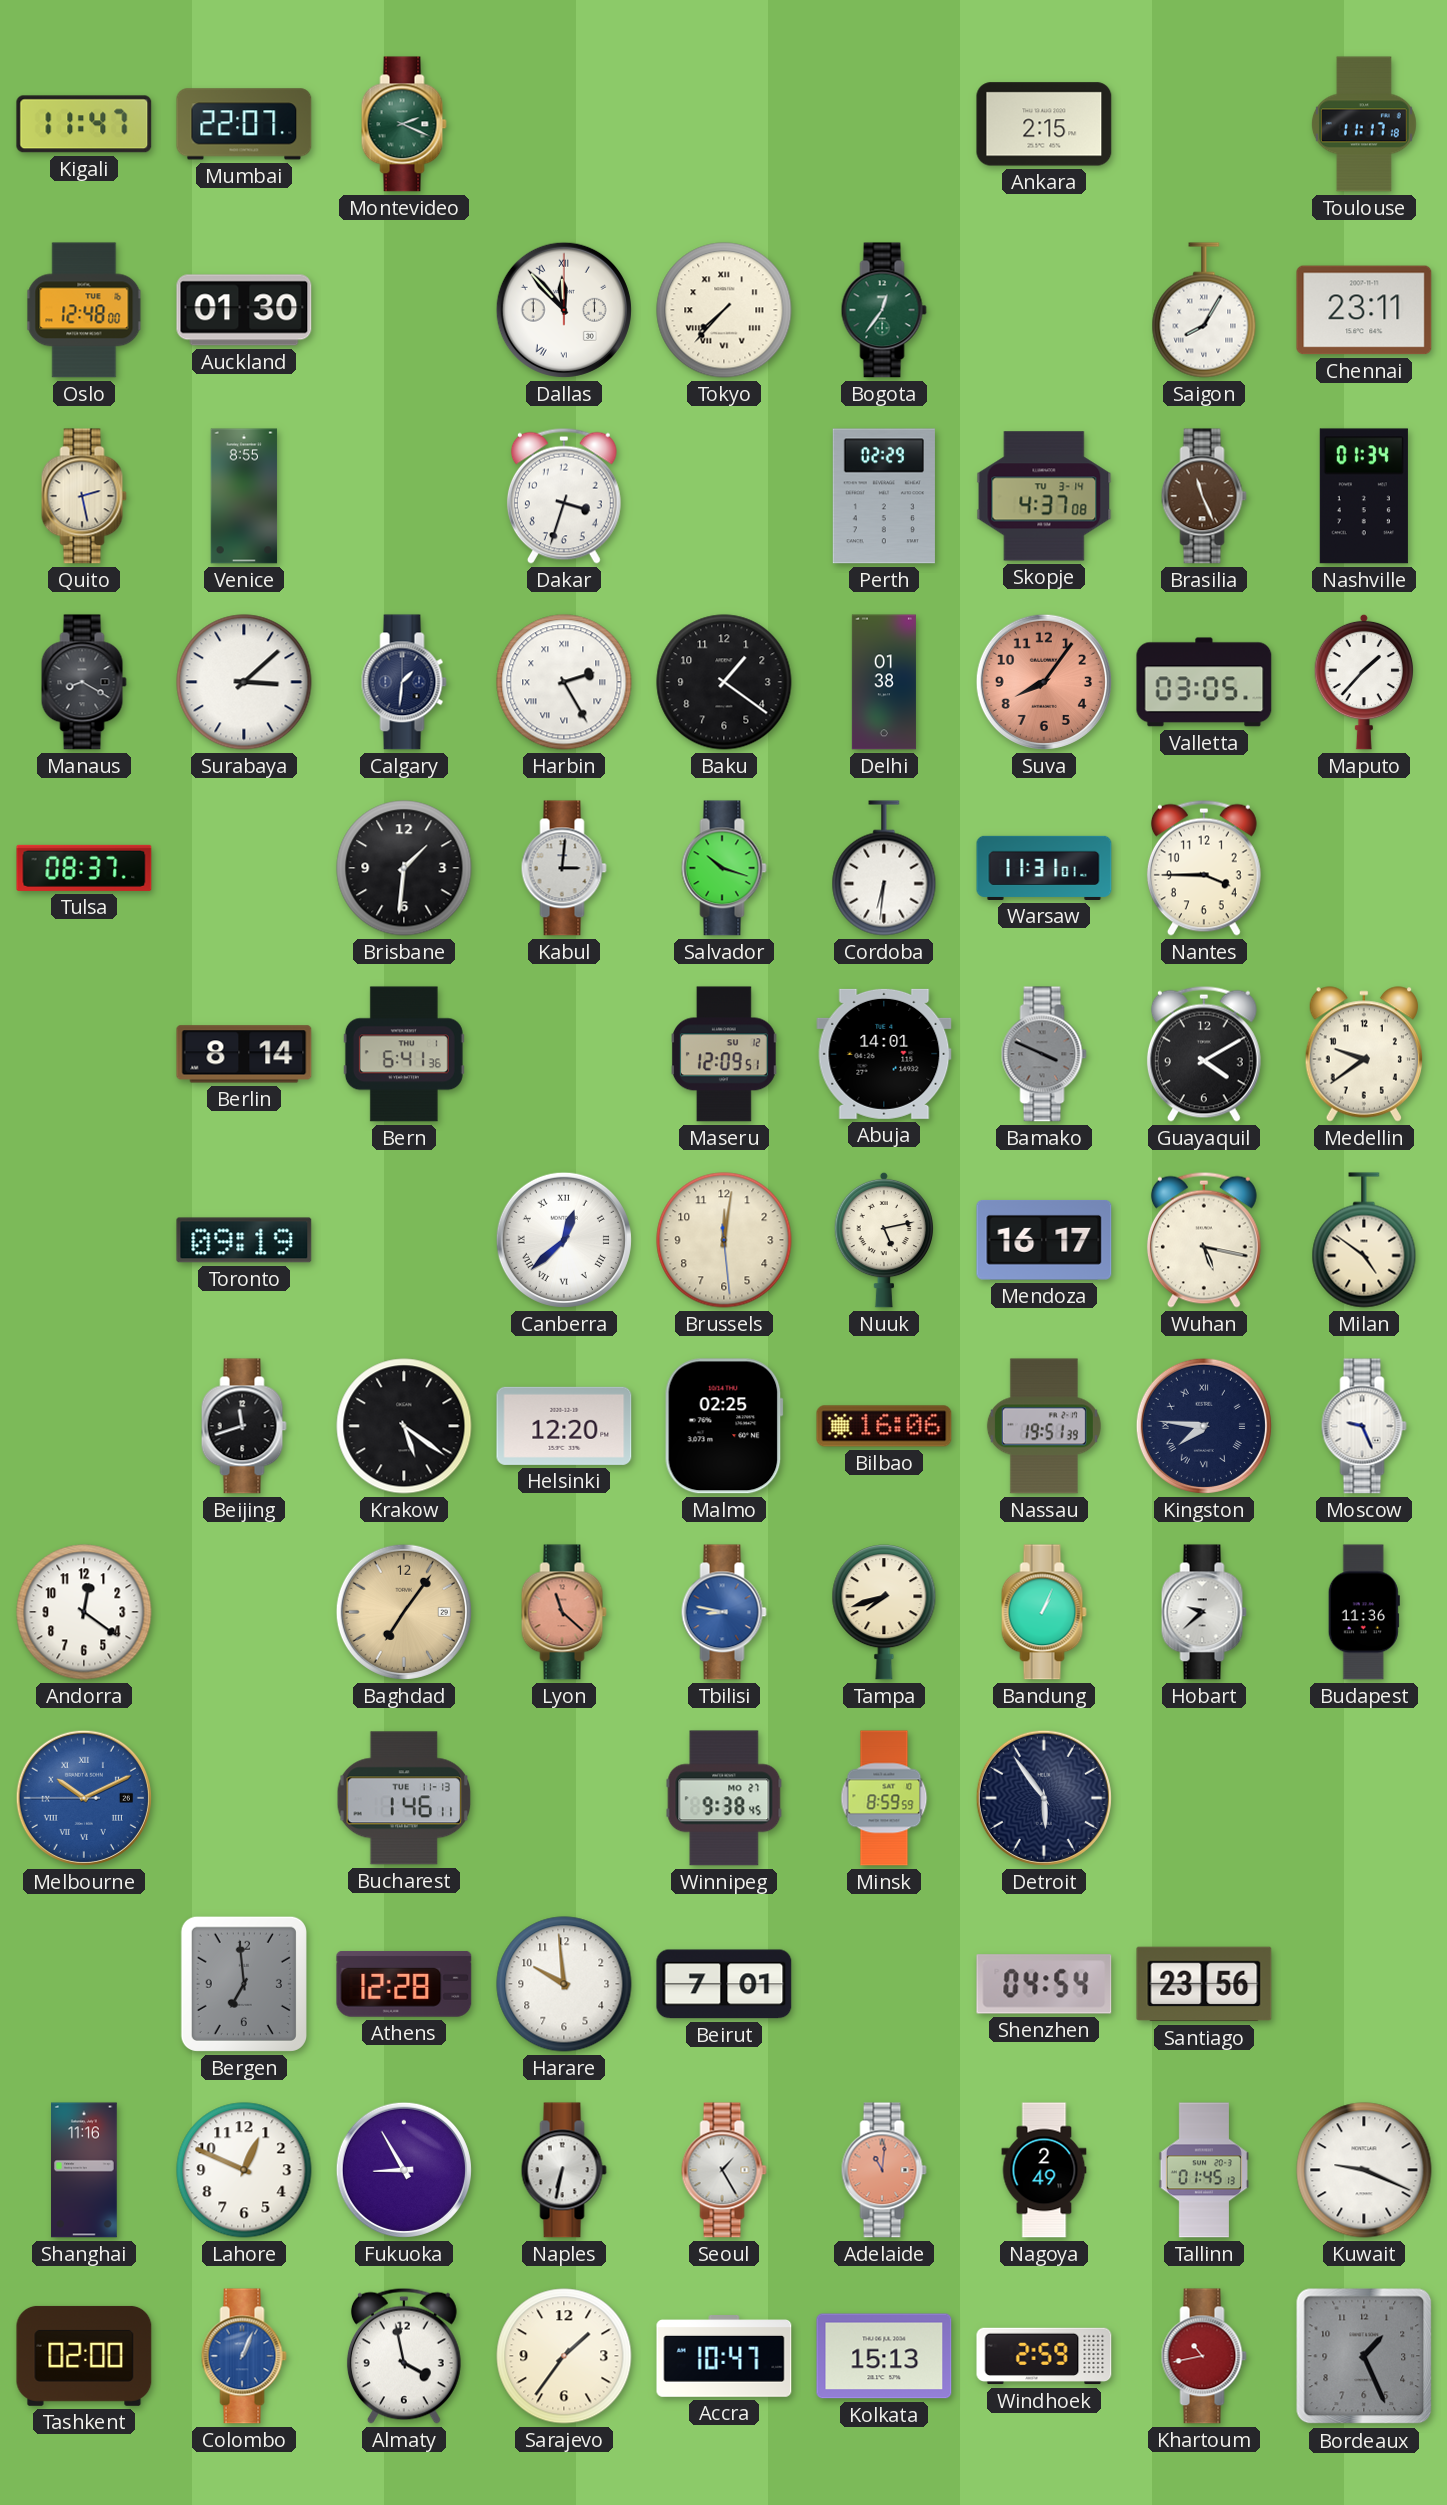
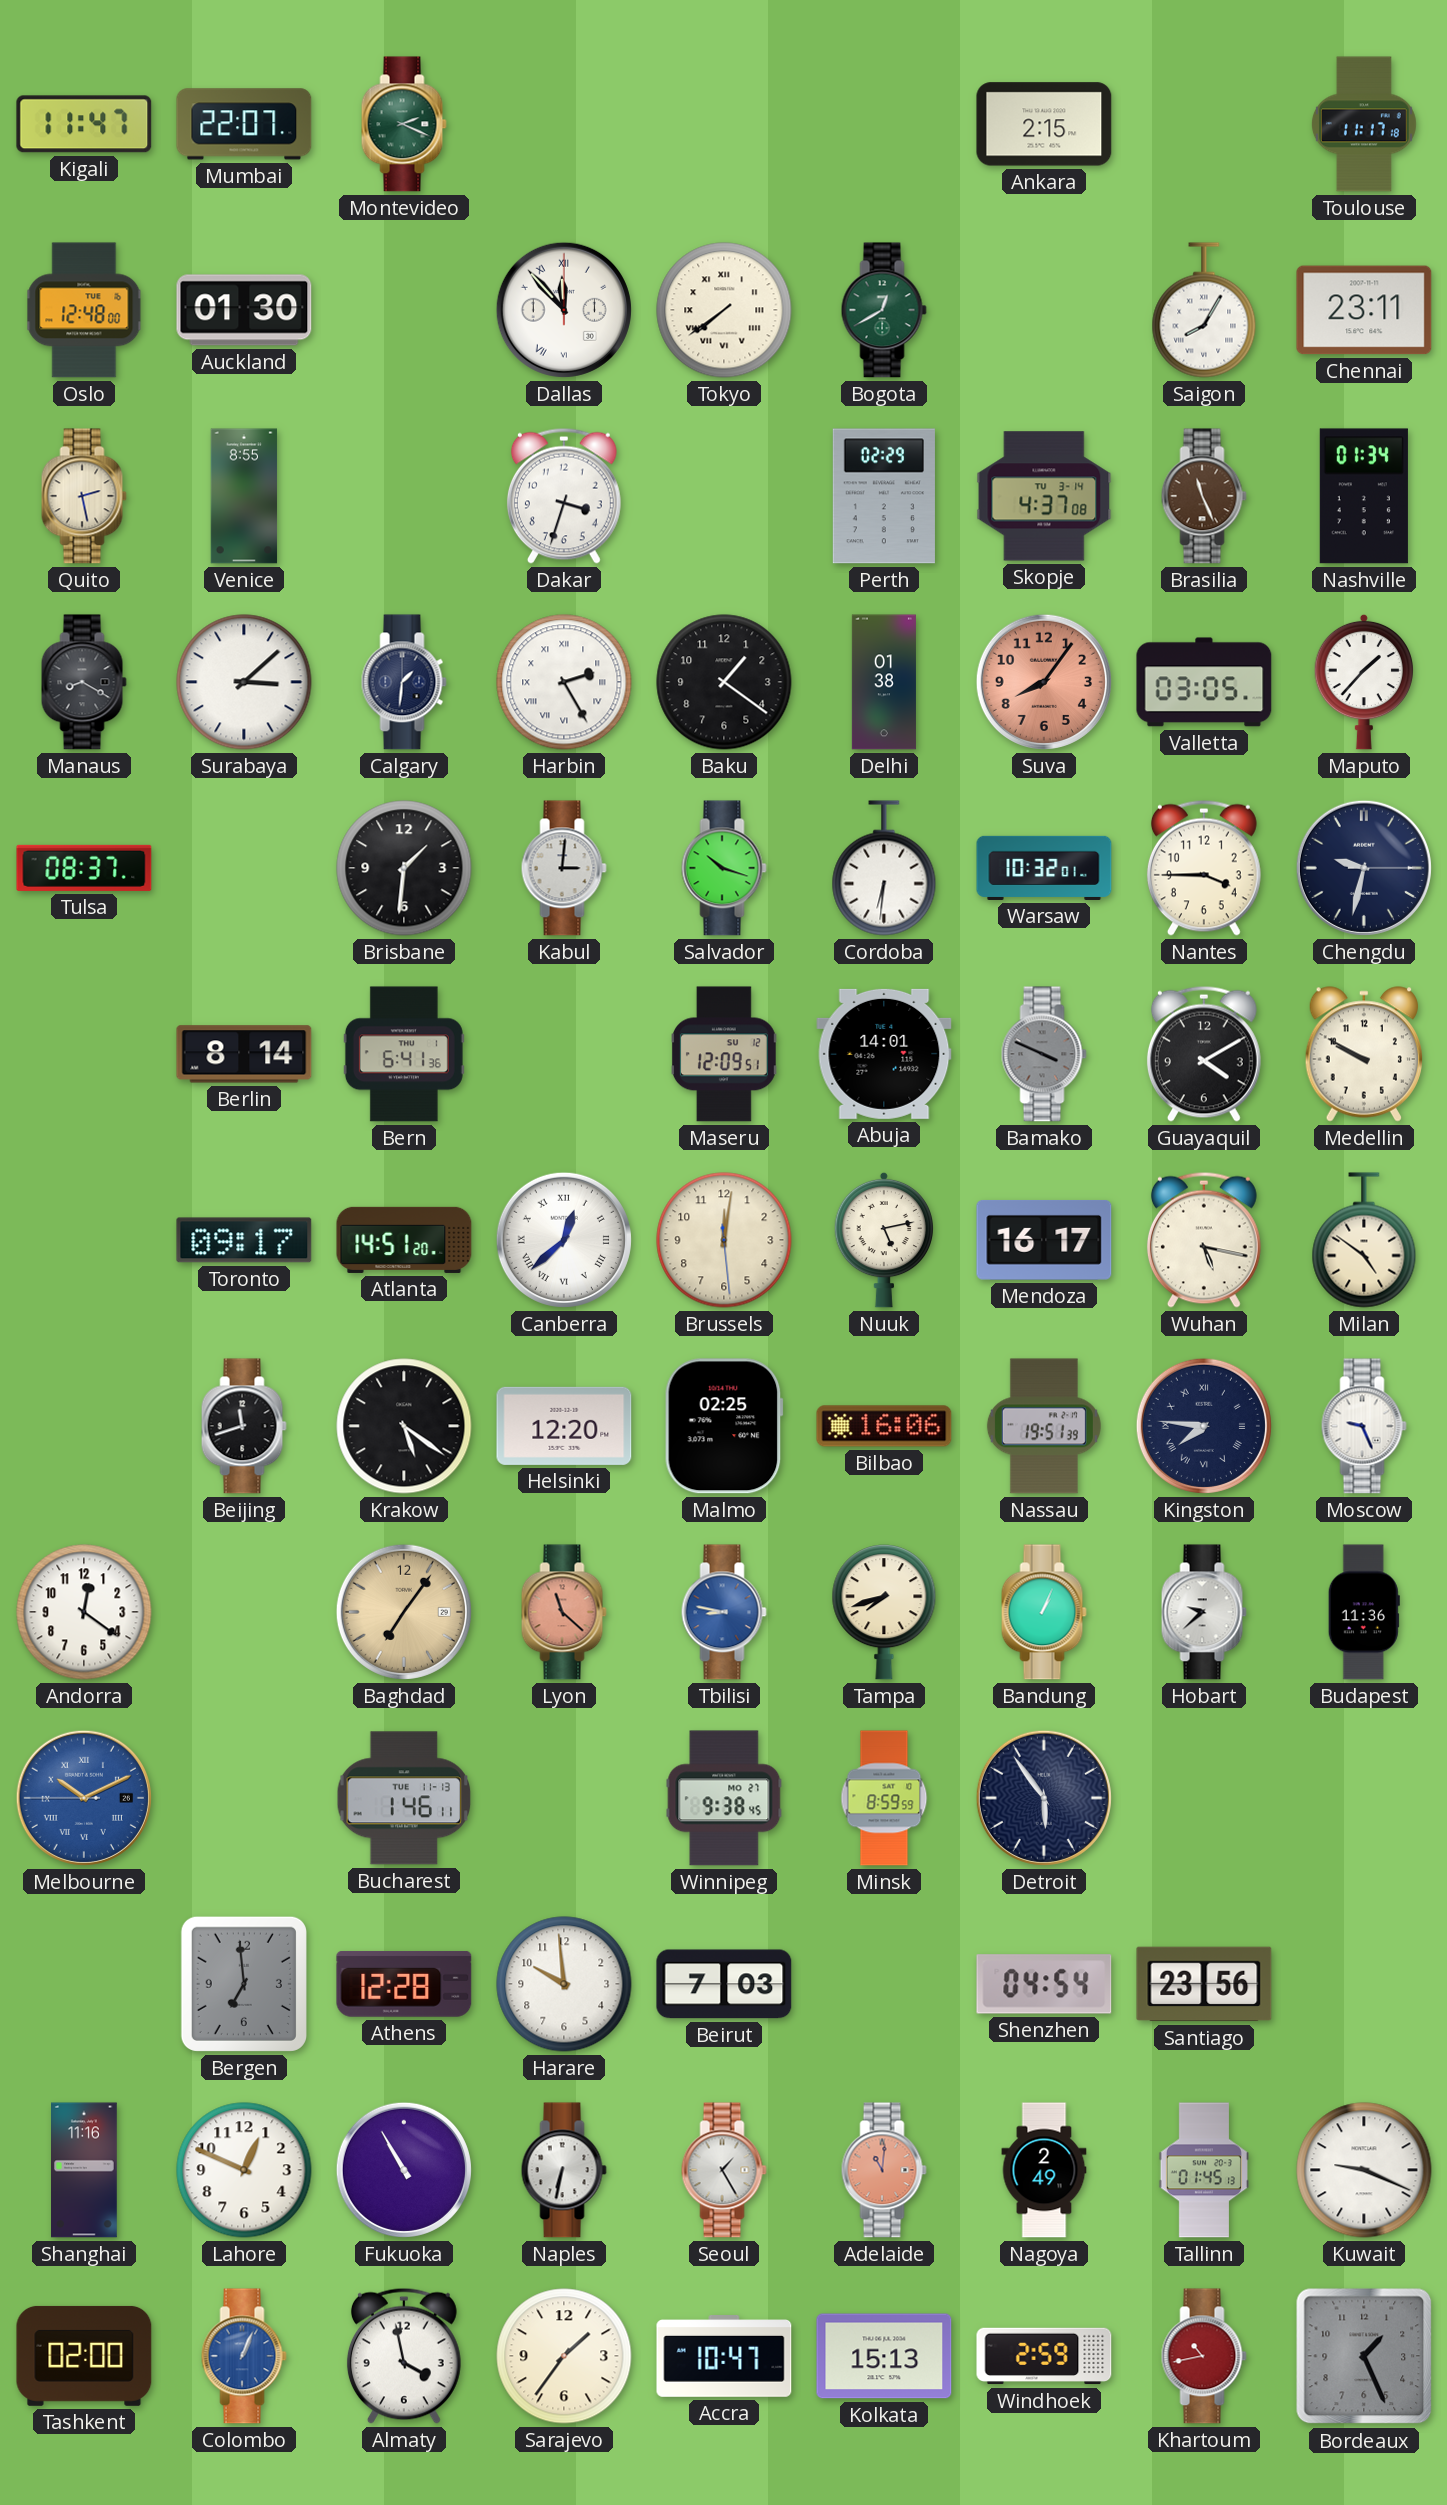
Tokyo: 7:37 -> 7:39 (724, 310)
Bogota: 12:36 -> 12:40 (884, 310)
Warsaw: 11:31 -> 10:32 (1044, 868)
Chengdu: none -> 9:32 (1364, 868)
Medellin: 9:39 -> 9:50 (1363, 1054)
Toronto: 09:19 -> 09:17 (244, 1240)
Atlanta: none -> 14:51 (404, 1240)
Beirut: 7:01 -> 7:03 (724, 1984)
Fukuoka: 8:55 -> 10:55 (404, 2170)
